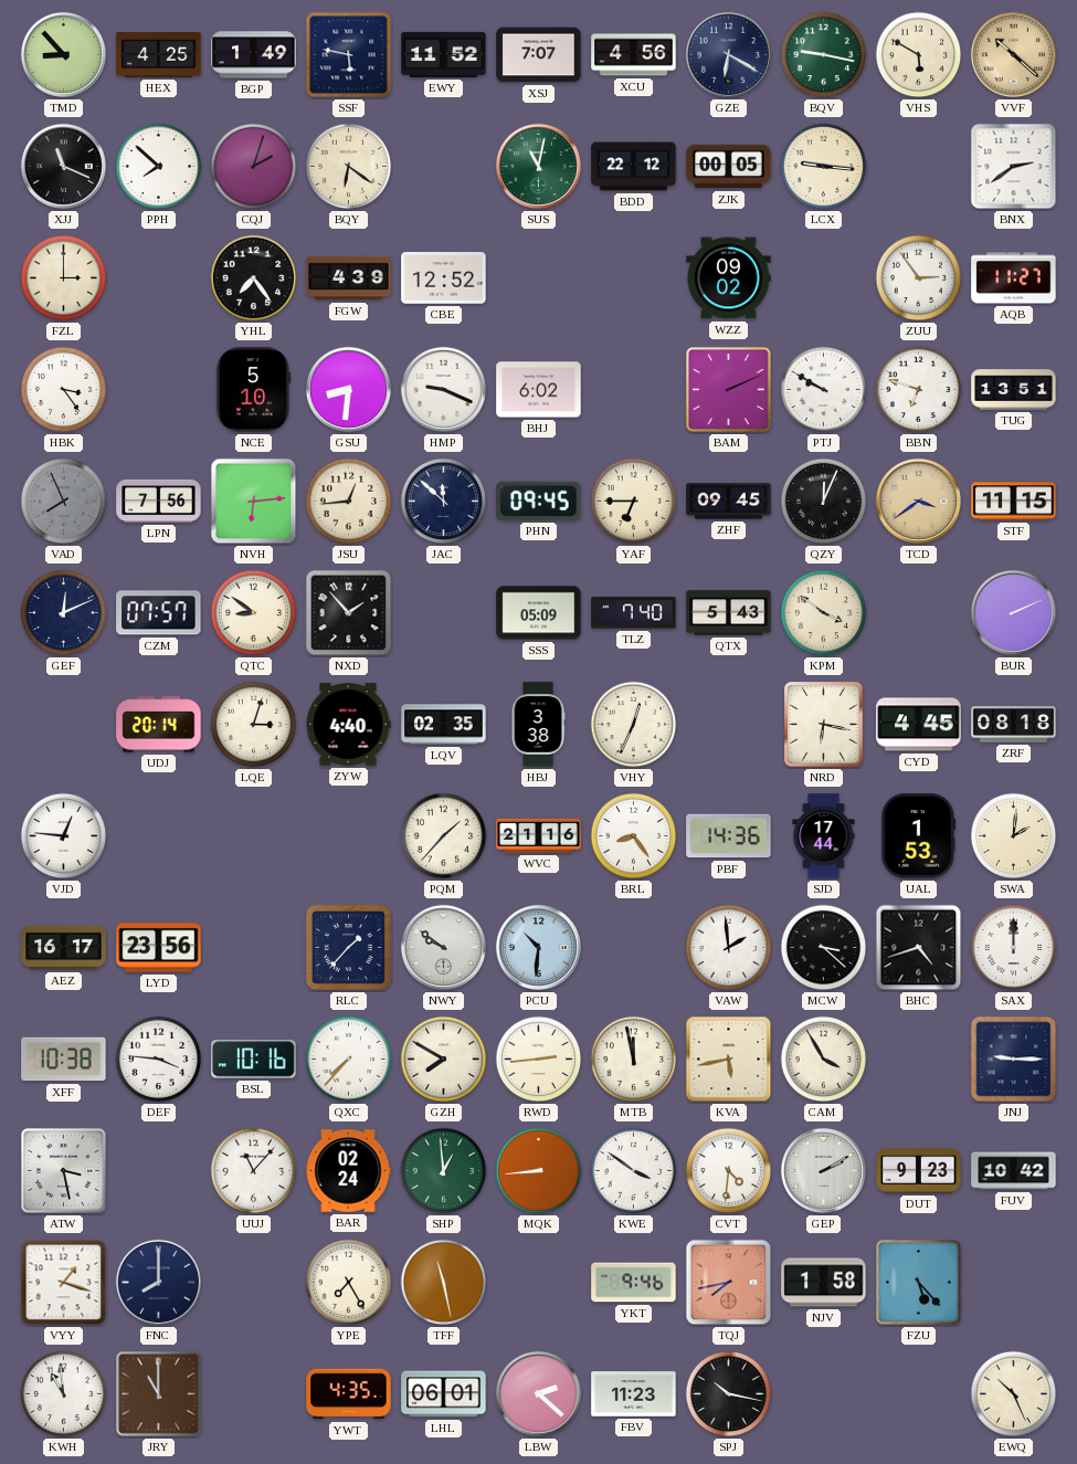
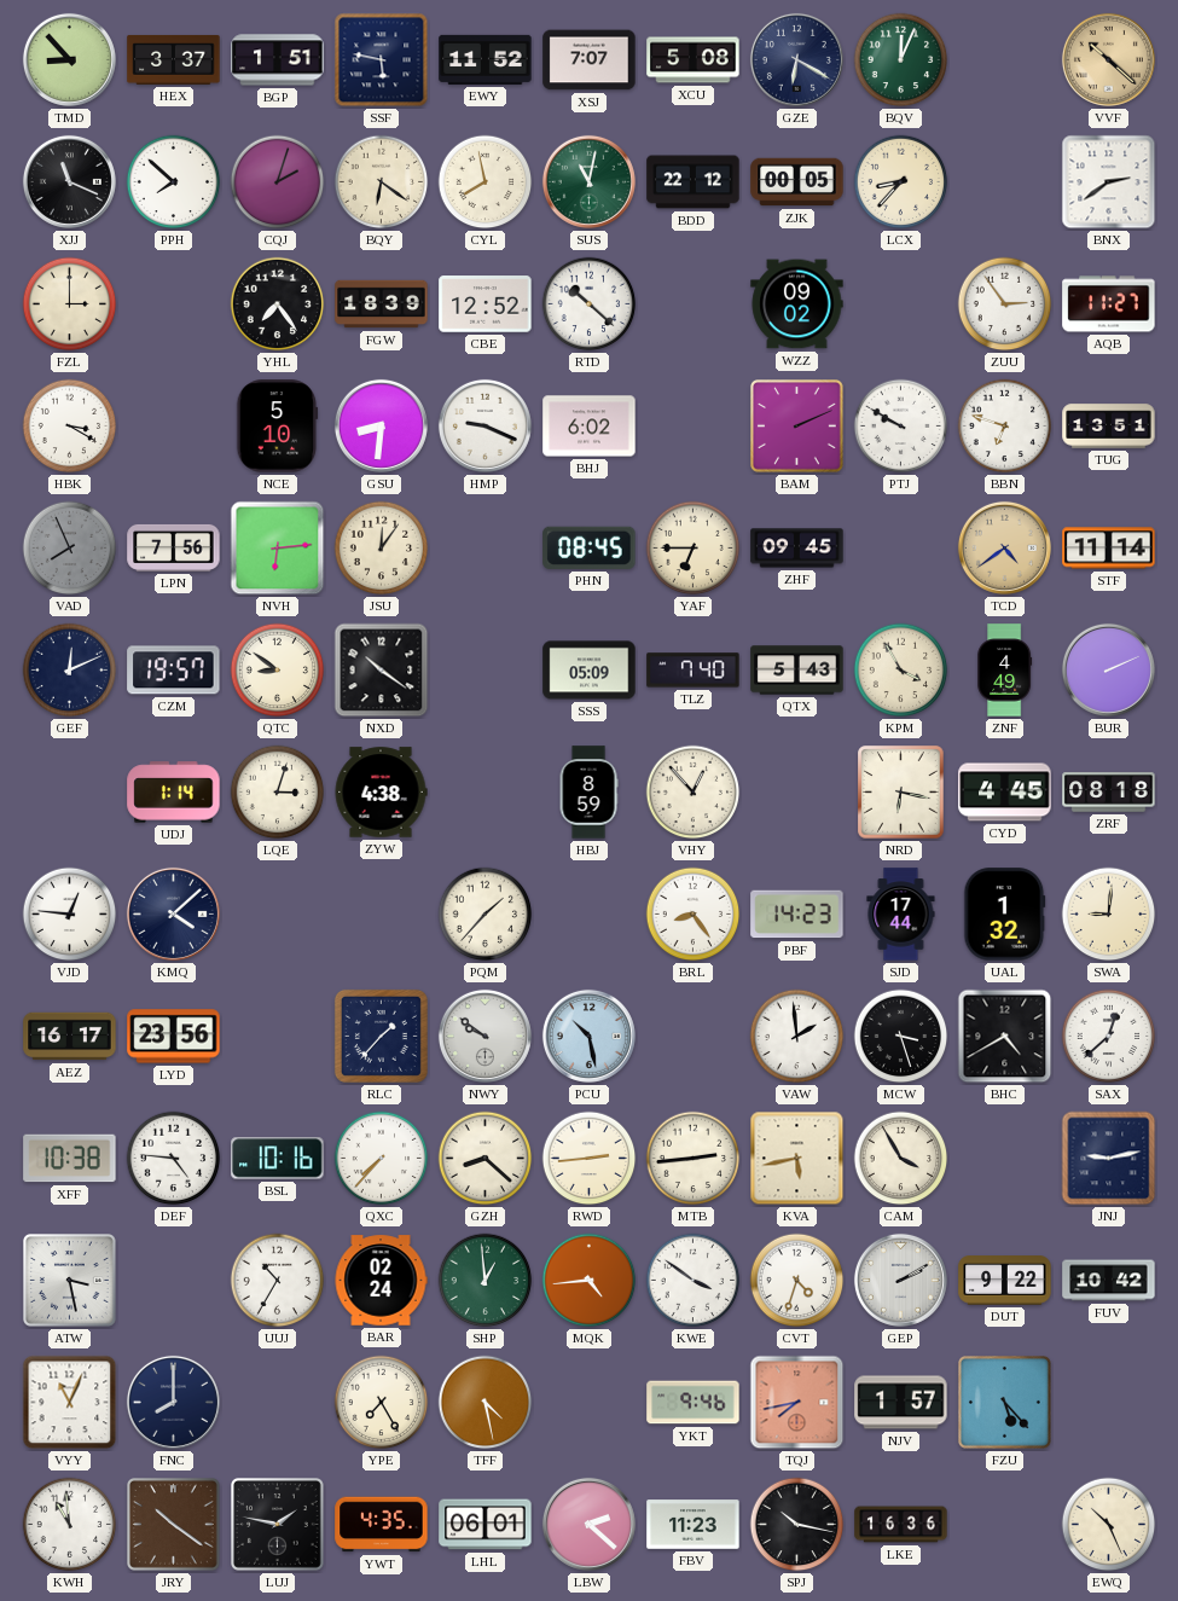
HEX: 4:25 -> 3:37 (174, 60)
BGP: 1:49 -> 1:51 (278, 60)
XCU: 4:56 -> 5:08 (694, 60)
BQV: 9:17 -> 12:04 (901, 60)
VHS: 5:50 -> none (919, 55)
CYL: none -> 7:58 (486, 182)
LCX: 9:16 -> 8:37 (901, 182)
FGW: 4:39 -> 18:39 (382, 304)
RTD: none -> 10:22 (590, 304)
HBK: 3:24 -> 3:20 (70, 427)
JSU: 12:44 -> 12:06 (382, 549)
JAC: 11:52 -> none (444, 502)
PHN: 09:45 -> 08:45 (590, 547)
QZY: 12:04 -> none (824, 502)
TCD: 3:39 -> 4:39 (1004, 547)
STF: 11:15 -> 11:14 (1109, 549)
CZM: 07:57 -> 19:57 (174, 671)
NXD: 1:53 -> 10:21 (382, 671)
KPM: 3:51 -> 3:55 (901, 671)
ZNF: none -> 4:49 (1005, 671)
UDJ: 20:14 -> 1:14 (174, 793)
ZYW: 4:40 -> 4:38 (381, 793)
LQV: 02:35 -> none (444, 725)
HBJ: 3:38 -> 8:59 (588, 793)
VHY: 12:34 -> 12:53 (694, 793)
KMQ: none -> 4:08 (173, 913)
WVC: 21:16 -> none (539, 835)
PBF: 14:36 -> 14:23 (797, 915)
UAL: 1:53 -> 1:32 (1005, 915)
SWA: 2:01 -> 9:01 (1109, 915)
PCU: 10:31 -> 10:28 (588, 1036)
MCW: 3:22 -> 3:27 (901, 1037)
BHC: 4:42 -> 4:40 (1005, 1037)
SAX: 12:00 -> 12:38 (1109, 1037)
DEF: 3:46 -> 4:46 (174, 1159)
GZH: 7:50 -> 8:22 (486, 1159)
MTB: 11:58 -> 2:44 (694, 1159)
JNJ: 9:15 -> 9:13 (1109, 1159)
UUJ: 11:07 -> 10:35 (278, 1281)
MQK: 8:44 -> 4:44 (590, 1281)
CVT: 4:31 -> 4:33 (797, 1281)
DUT: 9:23 -> 9:22 (1005, 1281)
VYY: 1:18 -> 11:04 (70, 1403)
TFF: 11:28 -> 4:28 (486, 1403)
NJV: 1:58 -> 1:57 (901, 1403)
JRY: 11:00 -> 10:21 (174, 1525)
LUJ: none -> 1:47 (278, 1525)
LKE: none -> 16:36 (901, 1525)
